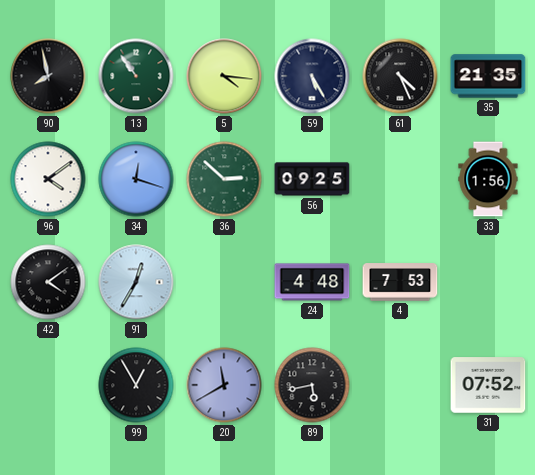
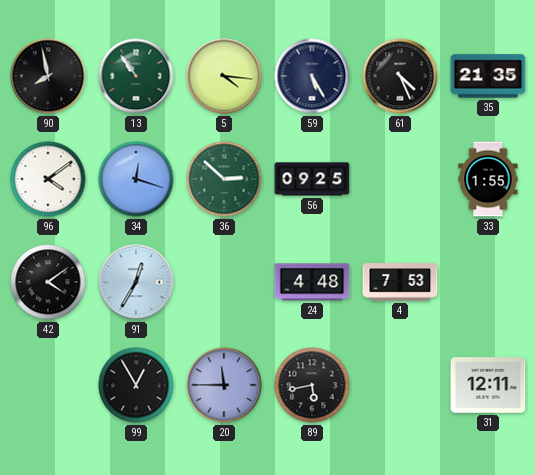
33: 1:56 -> 1:55 (488, 179)
20: 11:40 -> 11:45 (224, 385)
31: 07:52 -> 12:11 (488, 385)
